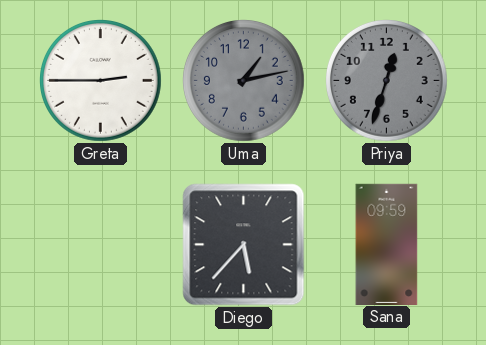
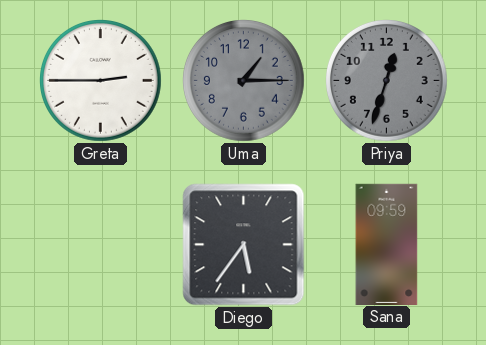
Uma: 1:13 -> 1:15 (244, 81)
Diego: 5:37 -> 5:36 (244, 245)
